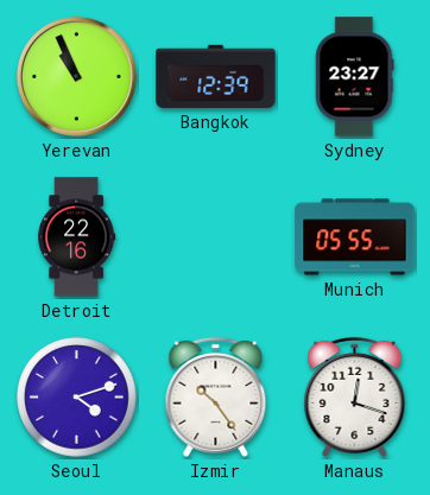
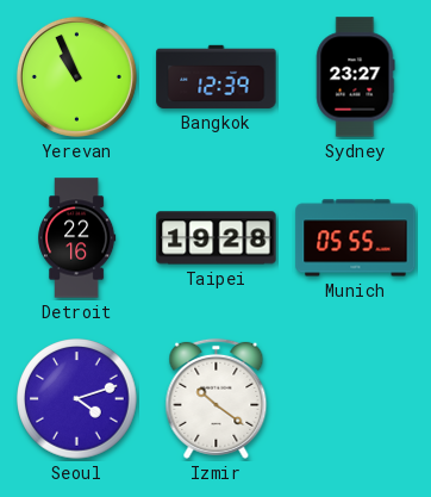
Taipei: none -> 19:28 (217, 238)
Izmir: 10:24 -> 10:21 (217, 398)
Manaus: 12:18 -> none (355, 396)
